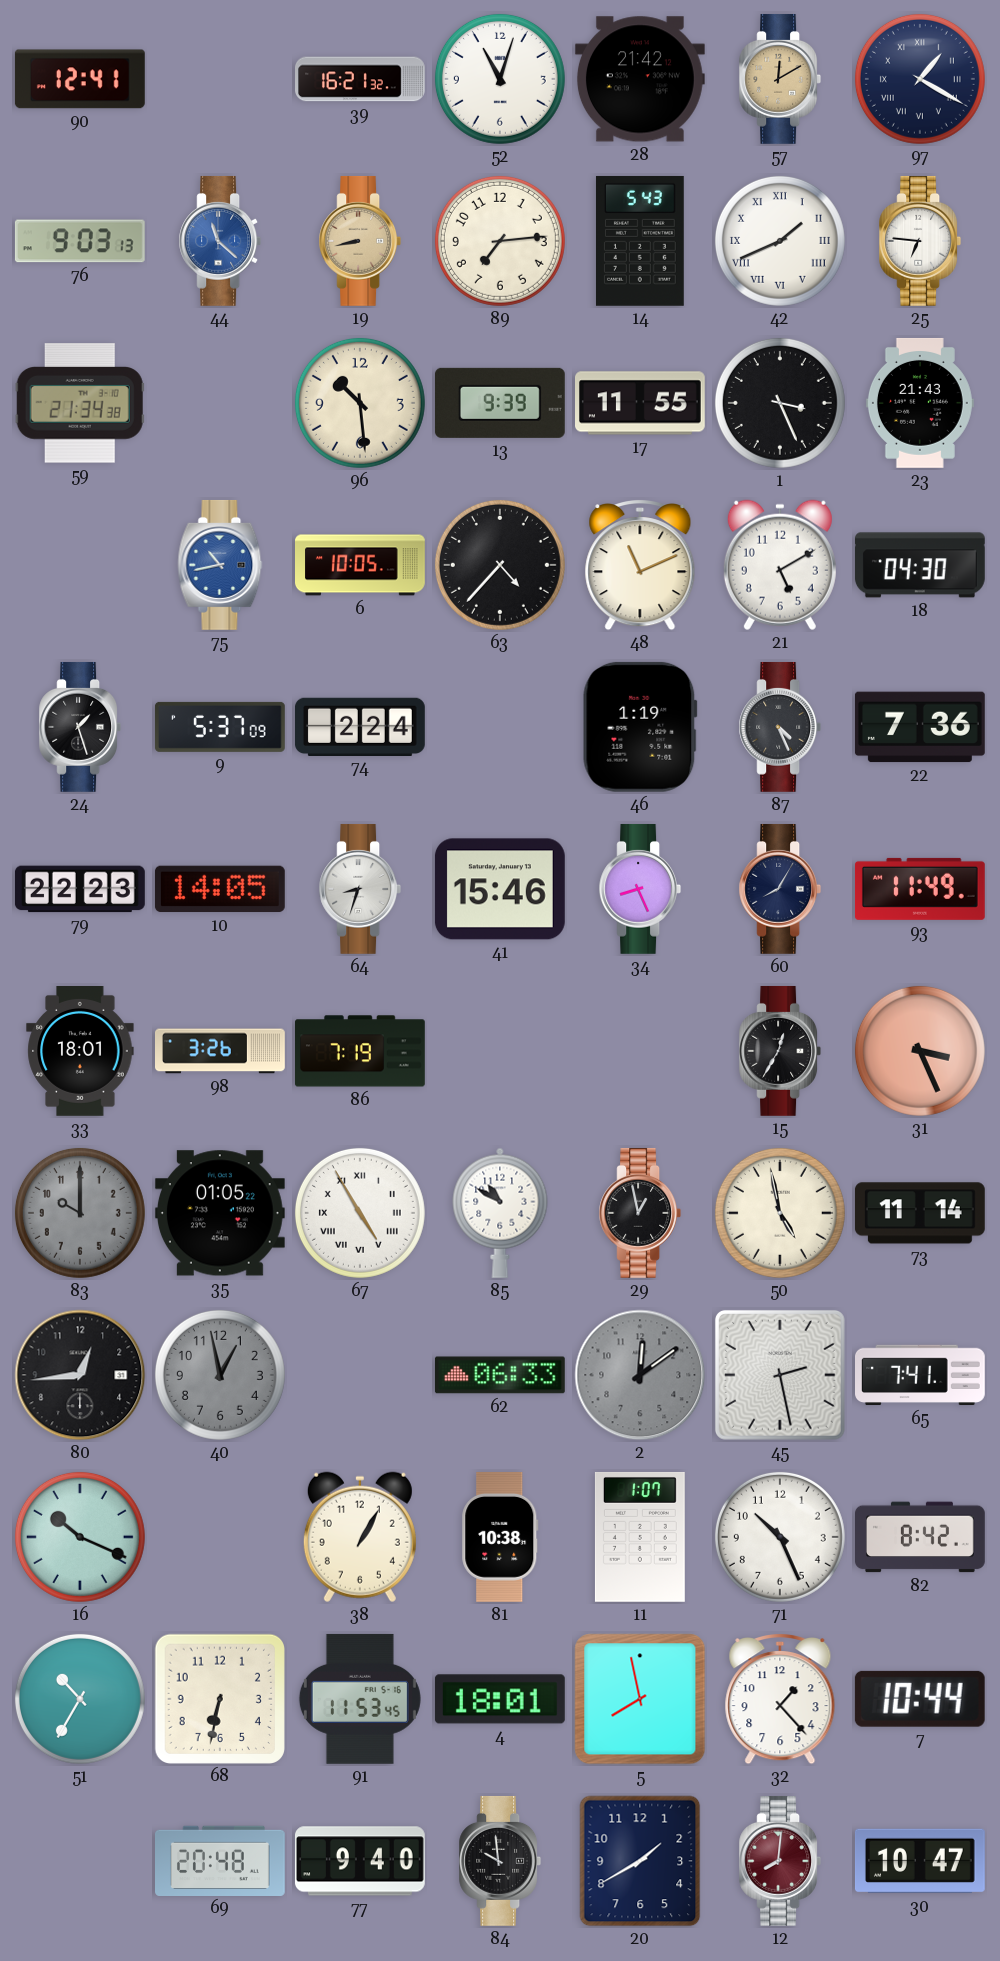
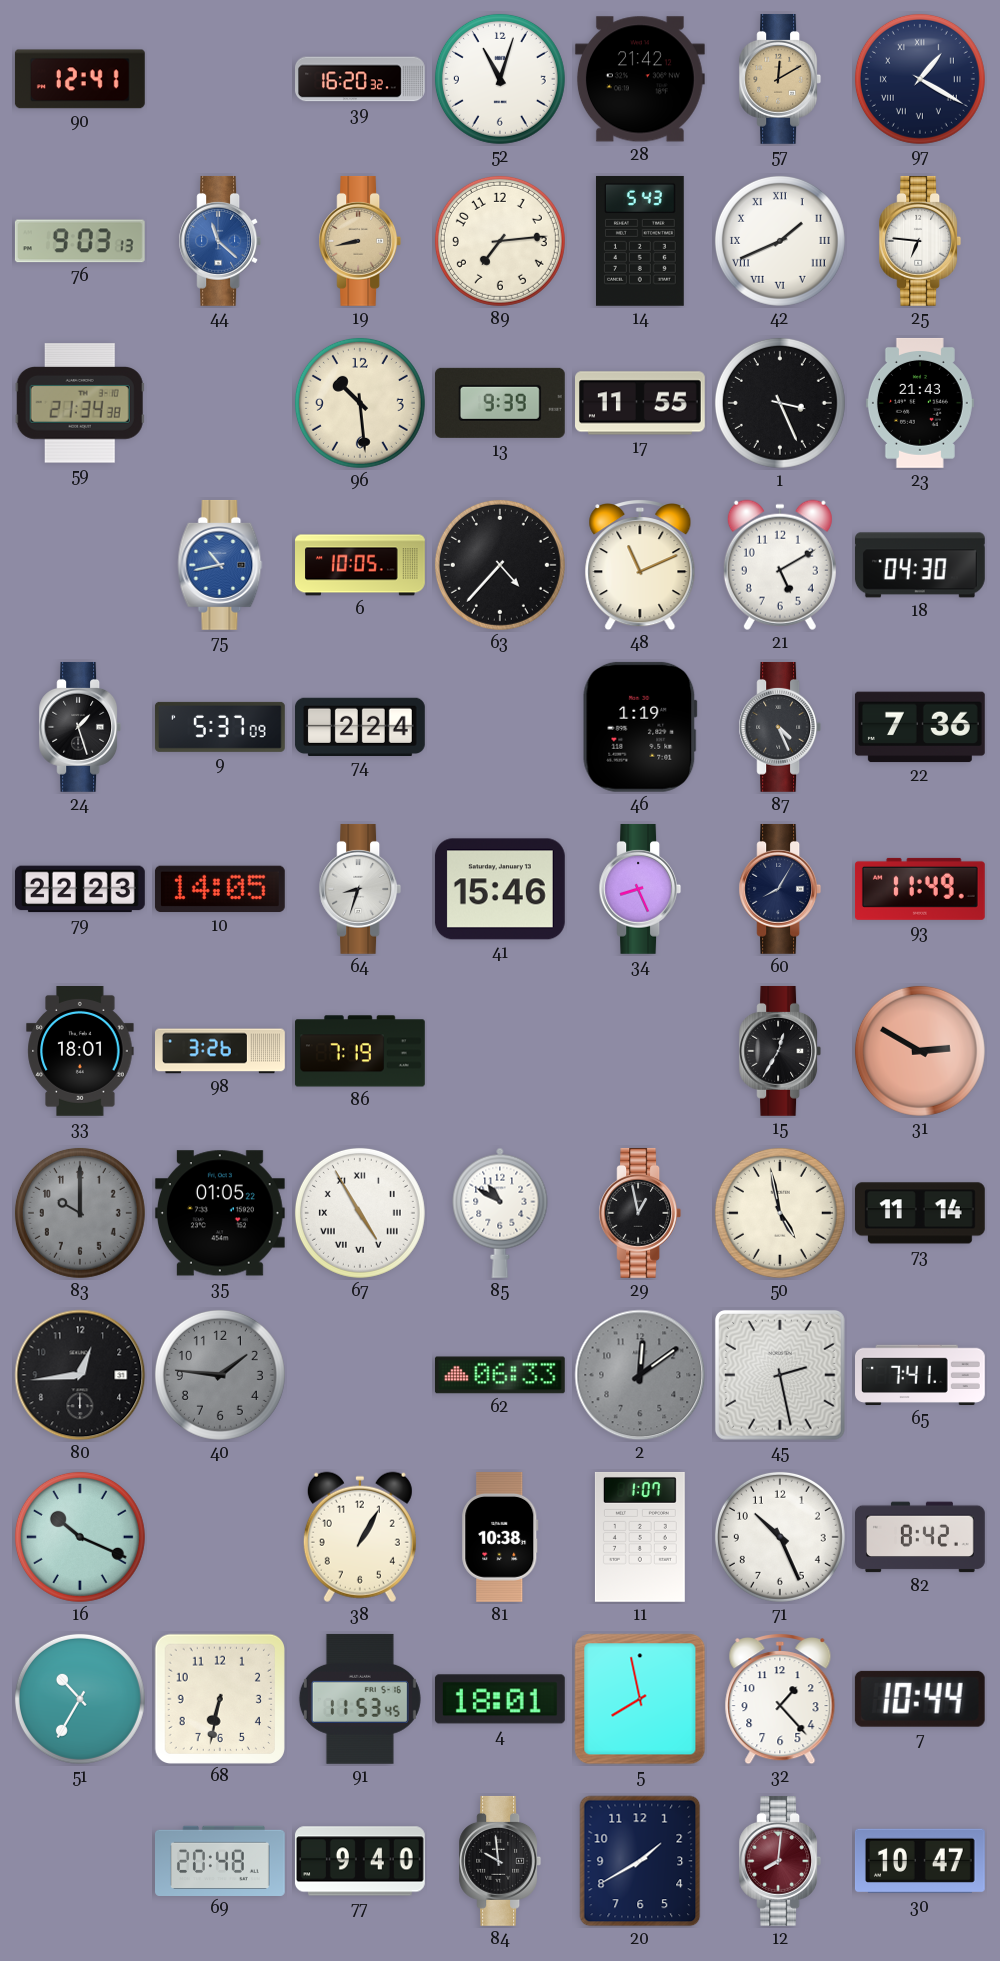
39: 16:21 -> 16:20 (361, 79)
31: 3:26 -> 2:50 (920, 1051)
40: 12:58 -> 1:46 (220, 1375)
